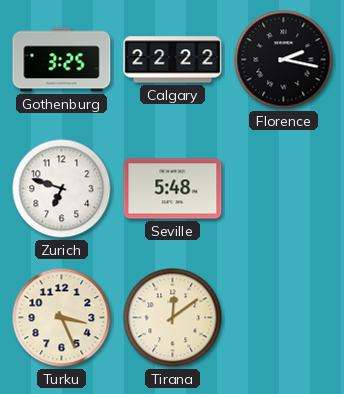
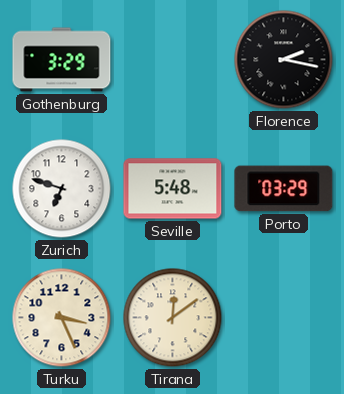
Gothenburg: 3:25 -> 3:29 (62, 60)
Calgary: 22:22 -> none (173, 60)
Porto: none -> 03:29 (284, 189)
